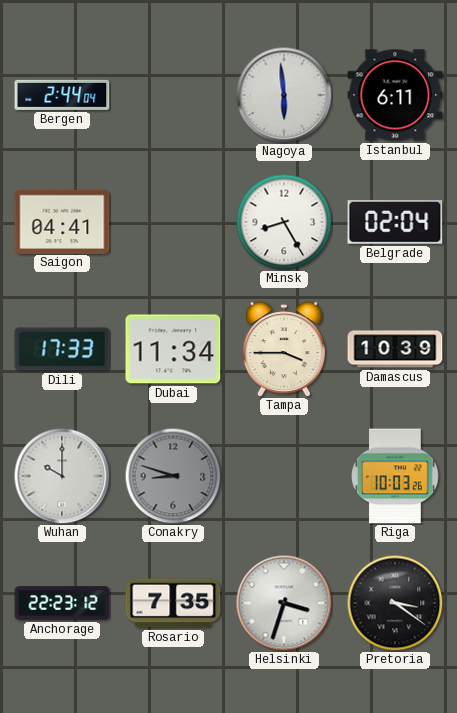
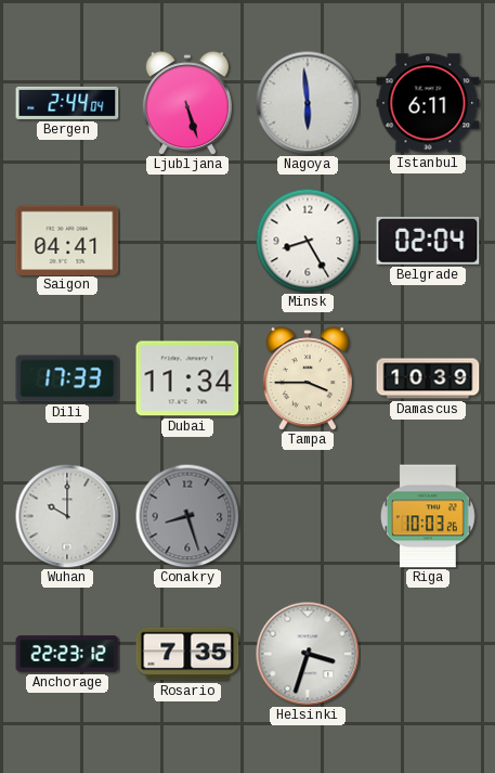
Ljubljana: none -> 5:27 (187, 103)
Conakry: 8:48 -> 8:27 (187, 516)
Pretoria: 3:21 -> none (395, 603)
